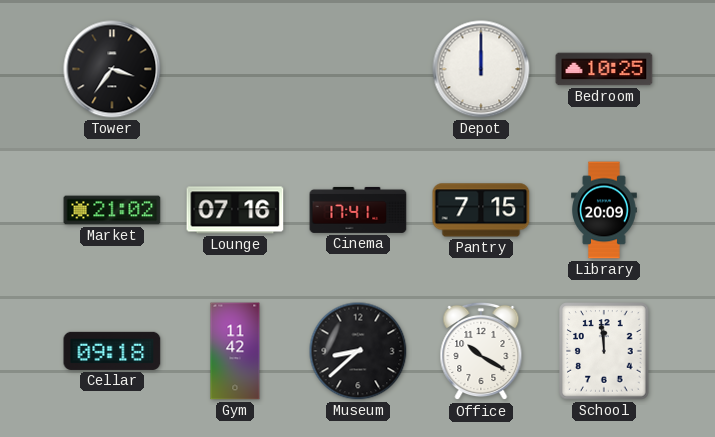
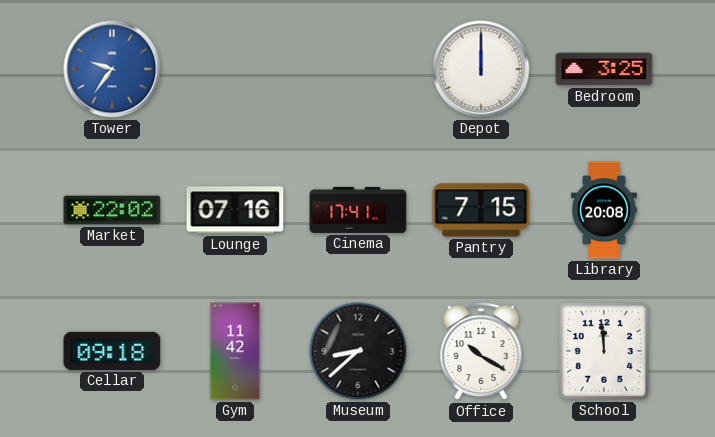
Tower: 3:36 -> 9:36 (112, 69)
Tower dial: black -> blue (112, 69)
Bedroom: 10:25 -> 3:25 (604, 69)
Market: 21:02 -> 22:02 (112, 210)
Library: 20:09 -> 20:08 (605, 210)
